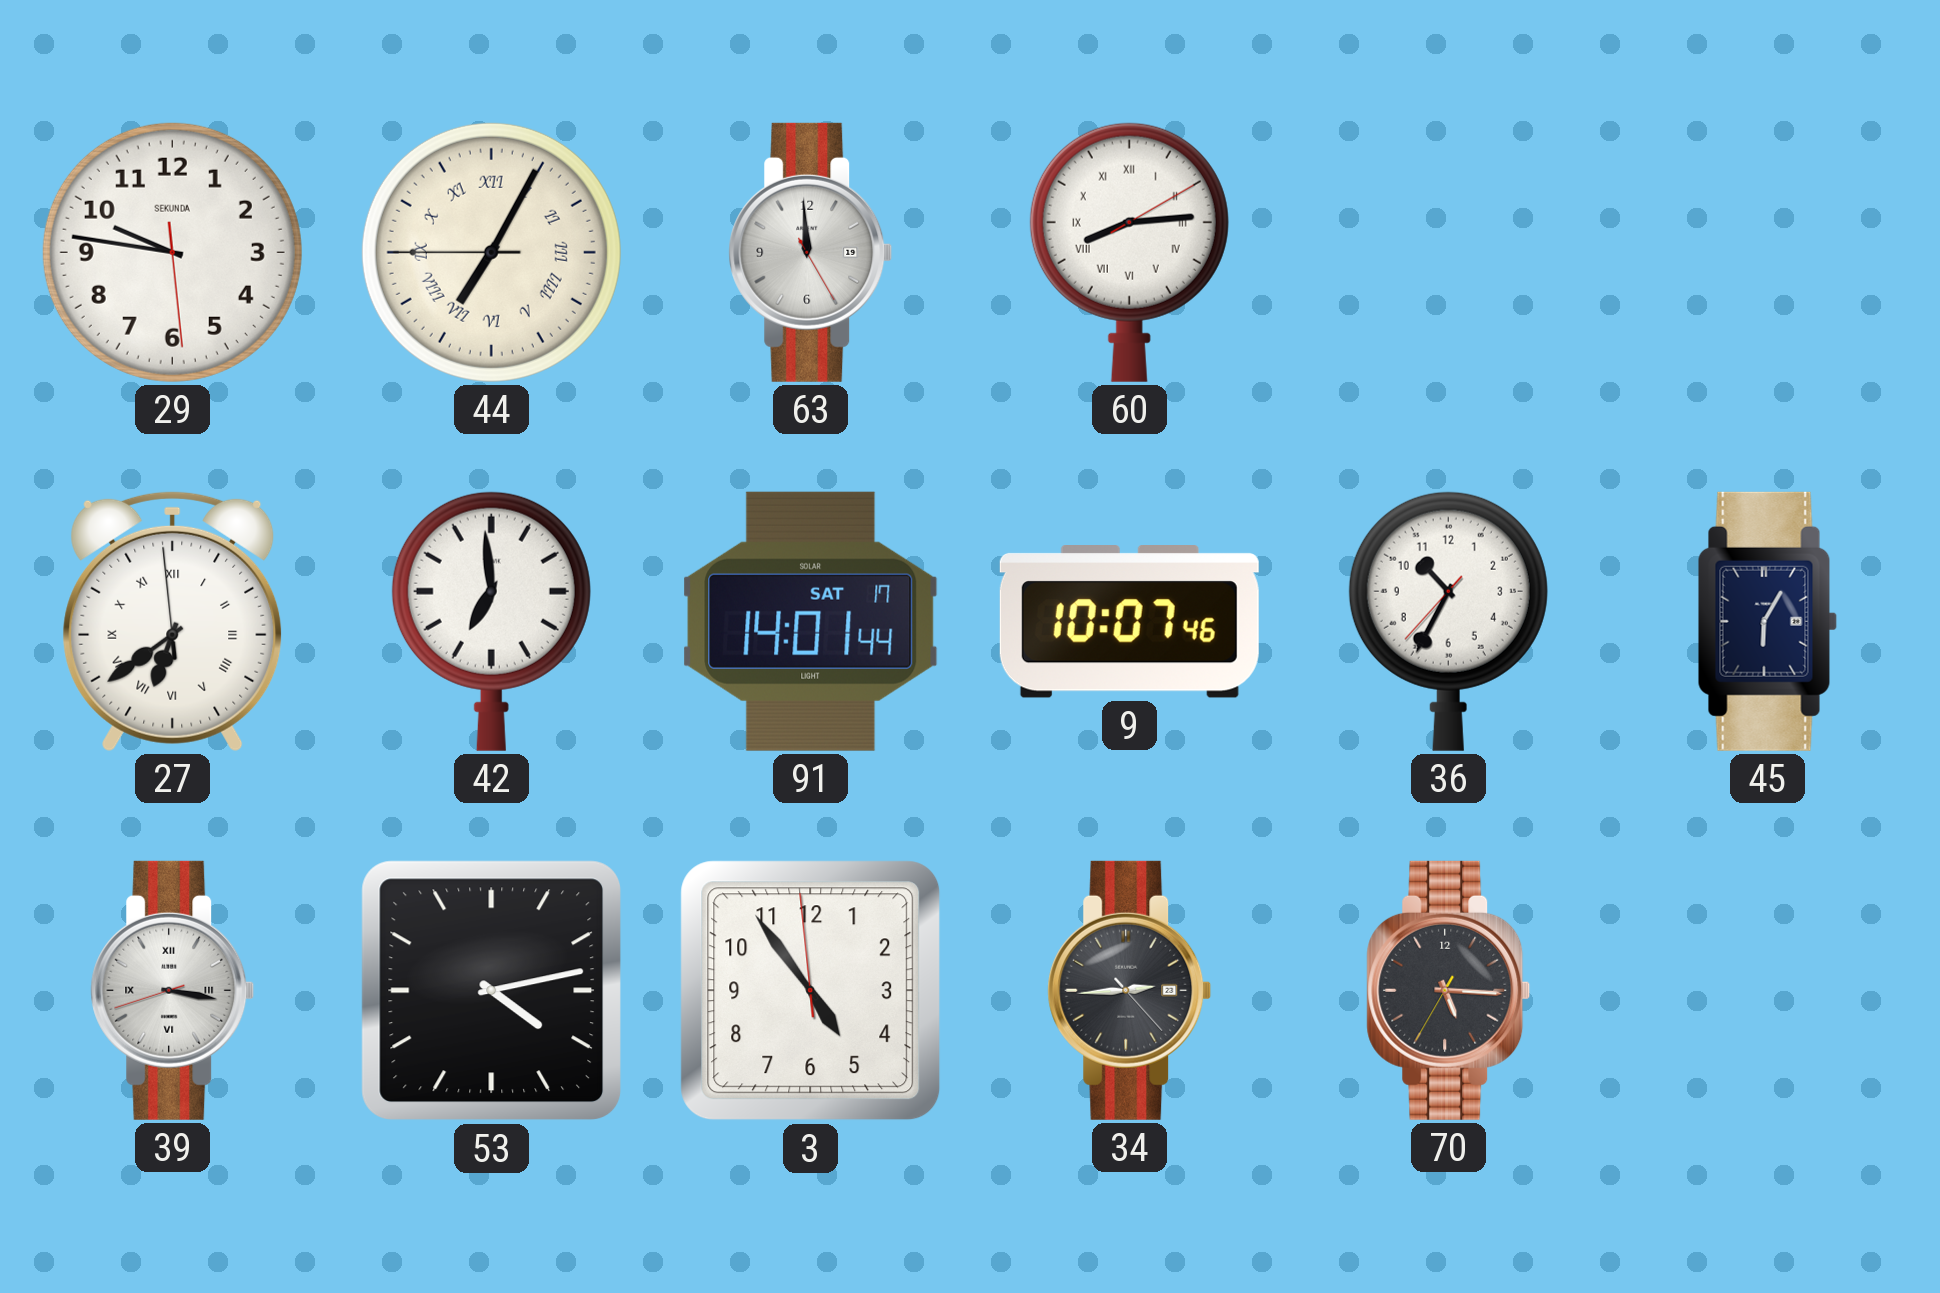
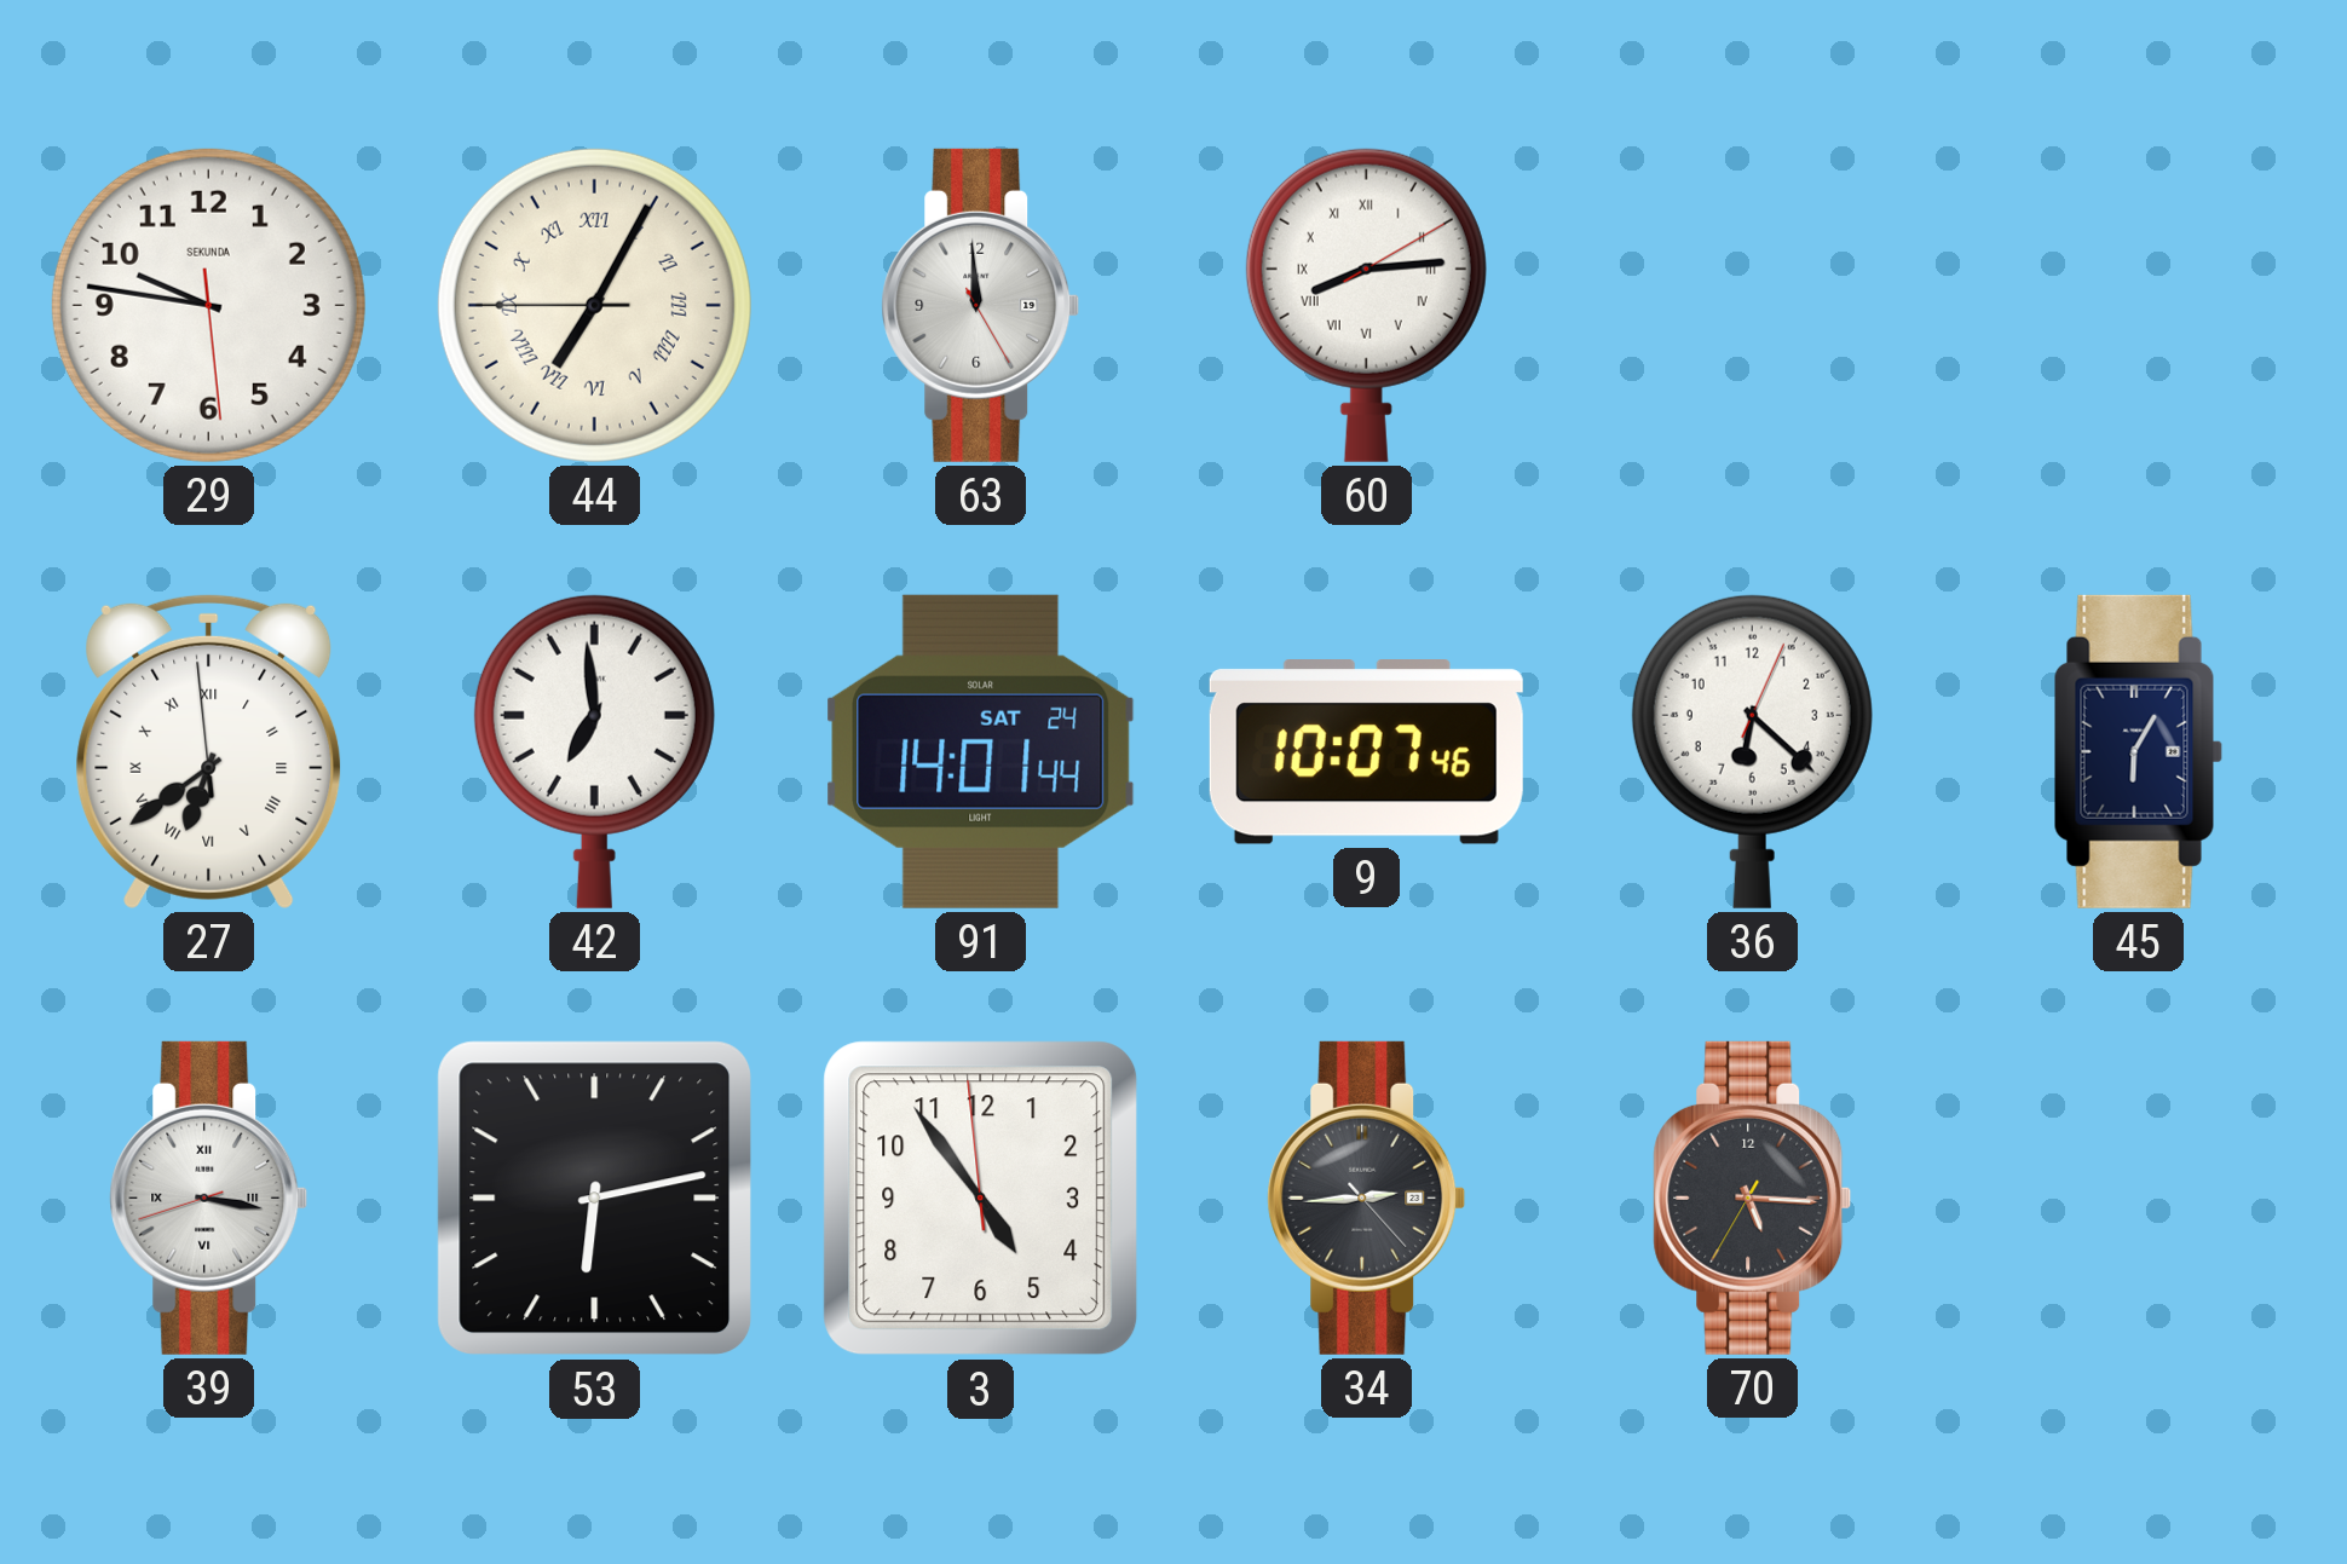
91 date: SAT 17 -> SAT 24 (981, 751)
36: 10:34 -> 6:22 (1752, 751)
53: 4:13 -> 6:13 (595, 1199)
